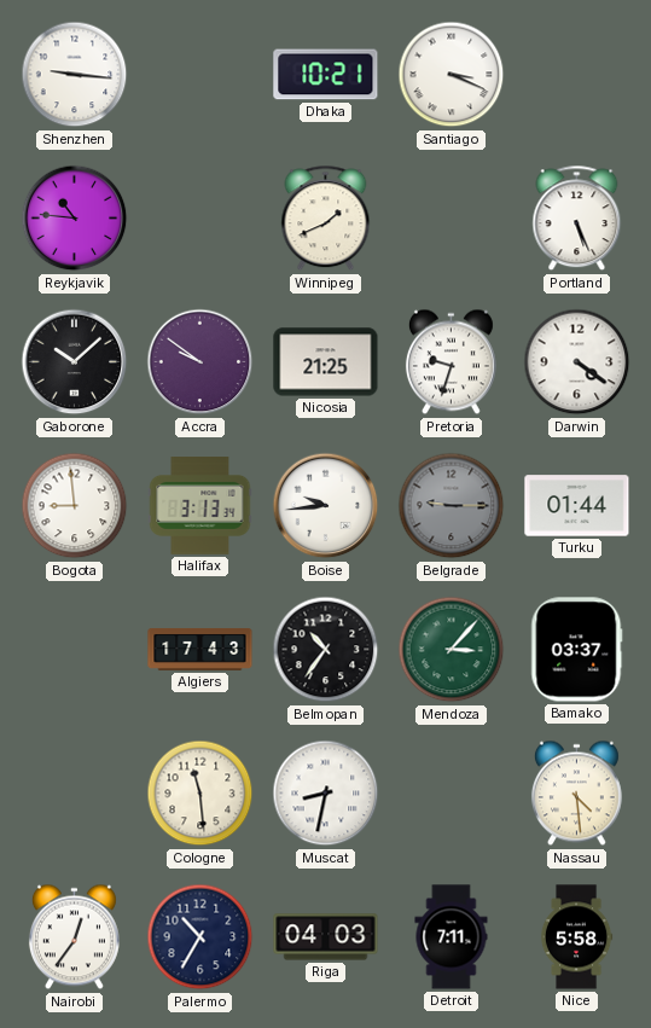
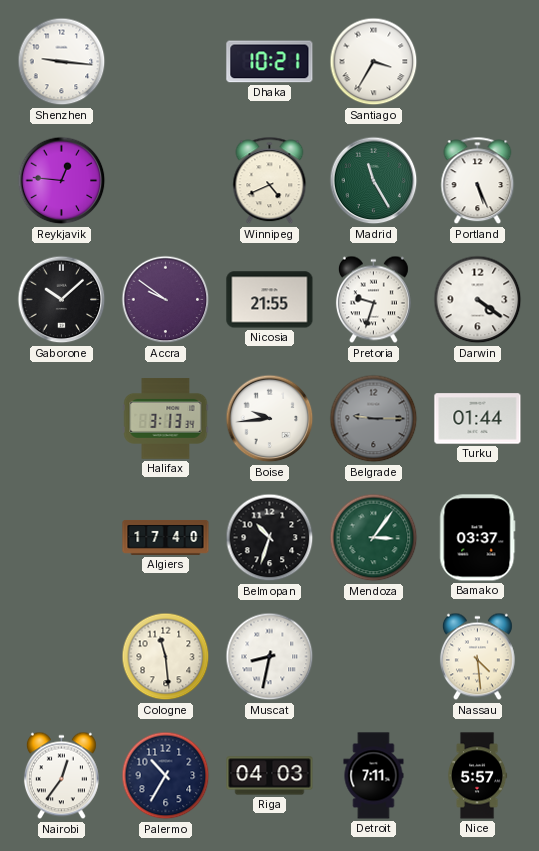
Santiago: 3:19 -> 3:35 (374, 62)
Reykjavik: 10:46 -> 12:46 (62, 181)
Winnipeg: 1:41 -> 4:41 (270, 181)
Madrid: none -> 11:25 (374, 181)
Nicosia: 21:25 -> 21:55 (270, 300)
Bogota: 8:59 -> none (75, 506)
Algiers: 17:43 -> 17:40 (166, 537)
Belmopan: 10:36 -> 10:33 (270, 538)
Mendoza: 3:07 -> 3:06 (374, 538)
Nice: 5:58 -> 5:57 (477, 776)
